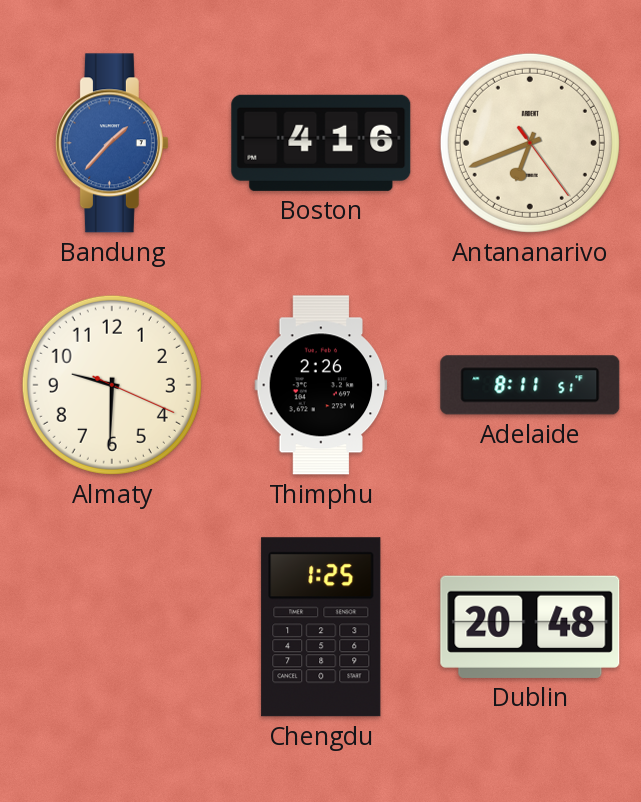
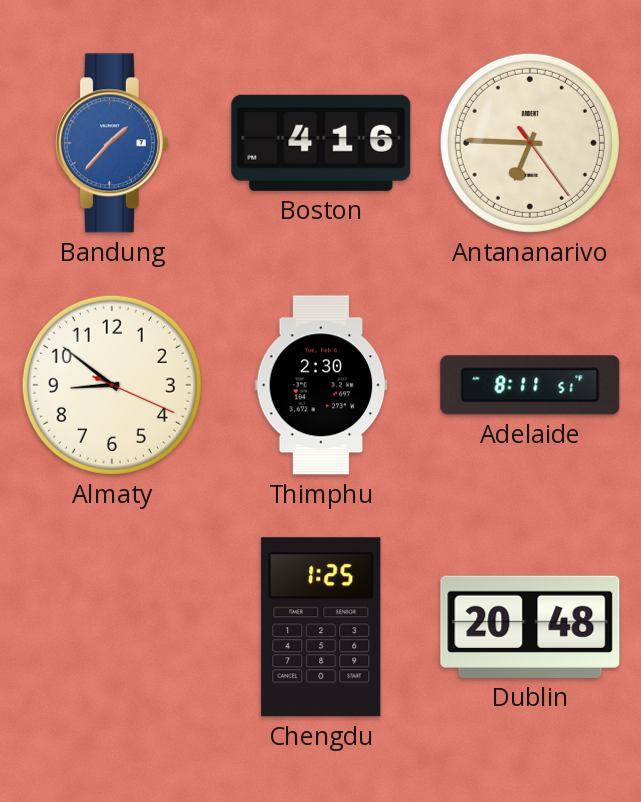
Antananarivo: 6:41 -> 6:45 (530, 143)
Almaty: 9:30 -> 8:51 (112, 385)
Thimphu: 2:26 -> 2:30 (321, 385)
